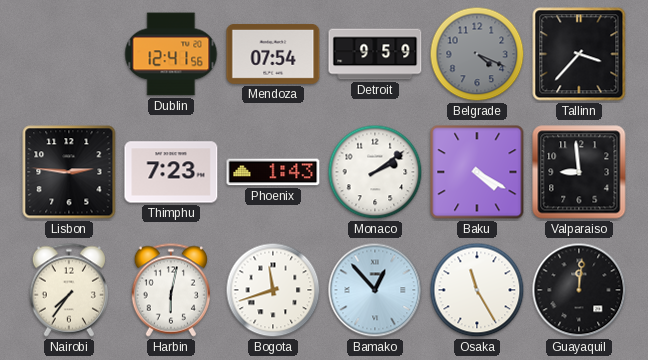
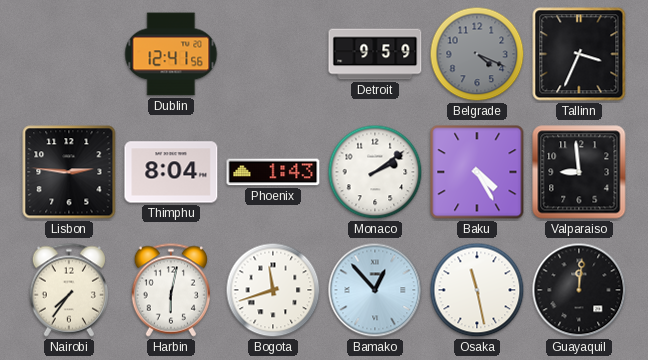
Mendoza: 07:54 -> none (273, 54)
Tallinn: 3:37 -> 3:34 (579, 54)
Thimphu: 7:23 -> 8:04 (171, 172)
Baku: 4:20 -> 4:25 (477, 172)
Osaka: 11:25 -> 11:28 (477, 290)
